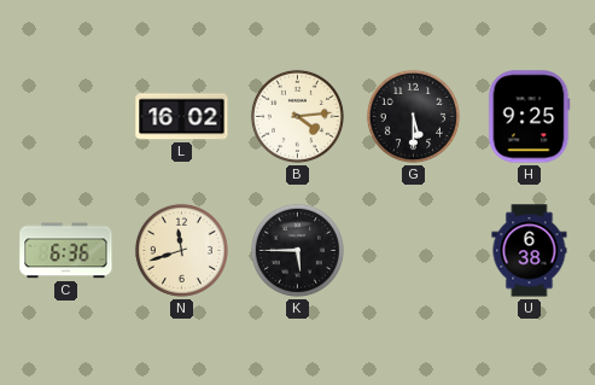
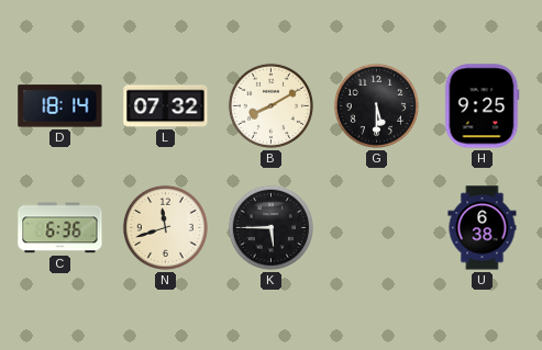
D: none -> 18:14 (60, 106)
L: 16:02 -> 07:32 (166, 106)
B: 4:14 -> 8:10 (270, 105)
